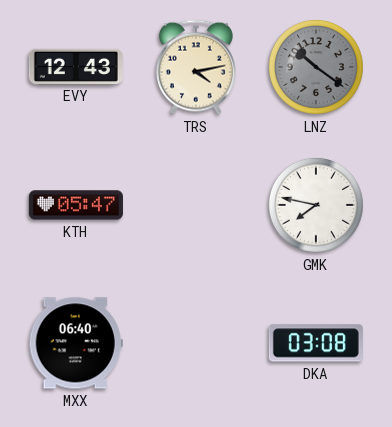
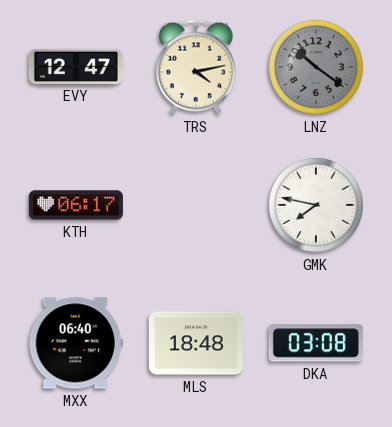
EVY: 12:43 -> 12:47 (76, 66)
KTH: 05:47 -> 06:17 (76, 205)
MLS: none -> 18:48 (196, 343)
